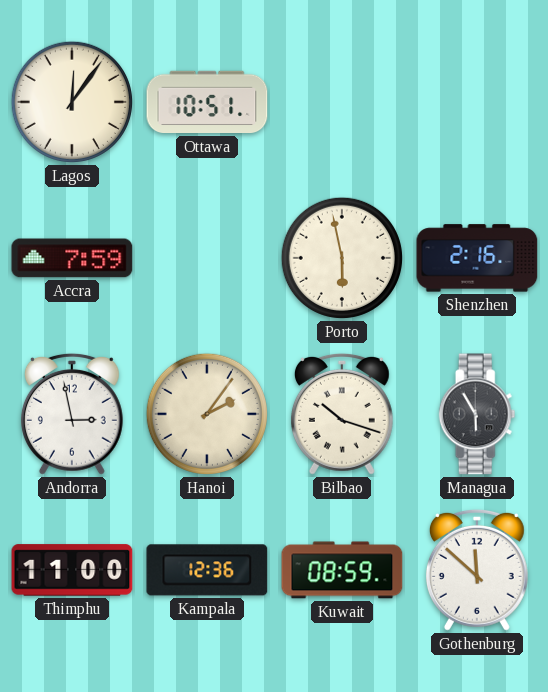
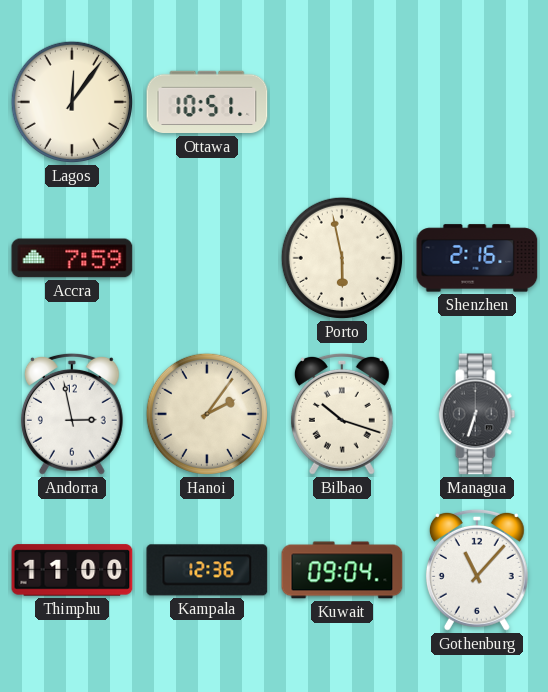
Managua: 5:55 -> 6:33 (477, 414)
Kuwait: 08:59 -> 09:04 (342, 570)
Gothenburg: 11:52 -> 11:07 (477, 570)
